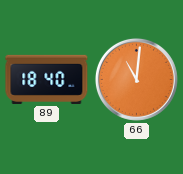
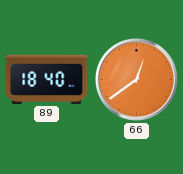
66: 11:01 -> 12:39 (136, 79)
